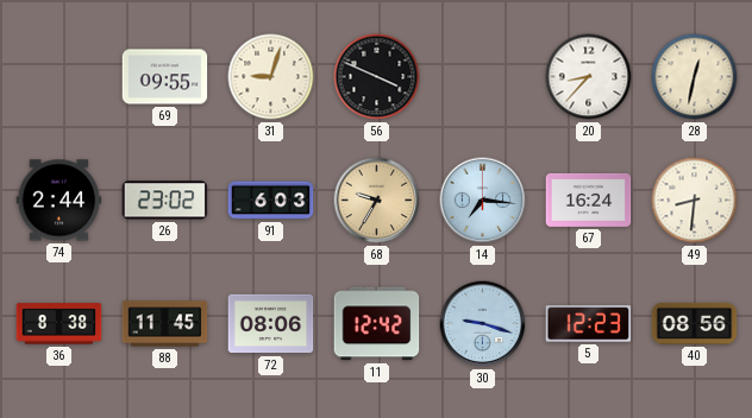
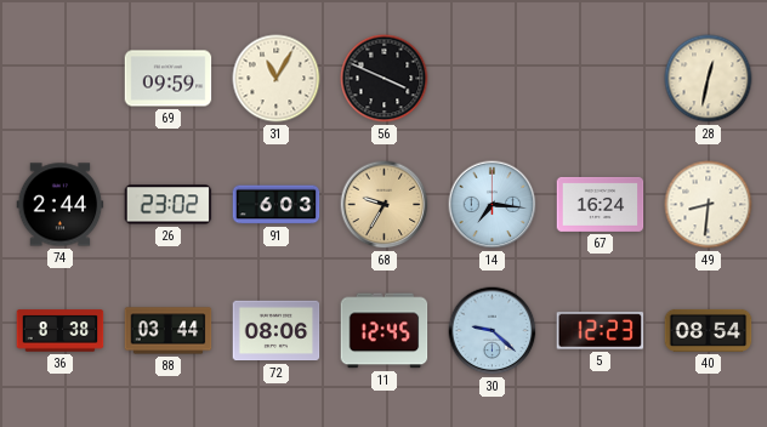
69: 09:55 -> 09:59 (169, 79)
31: 9:03 -> 11:05 (277, 79)
20: 8:37 -> none (589, 77)
88: 11:45 -> 03:44 (169, 331)
11: 12:42 -> 12:45 (385, 331)
30: 9:18 -> 9:22 (493, 331)
40: 08:56 -> 08:54 (709, 330)
